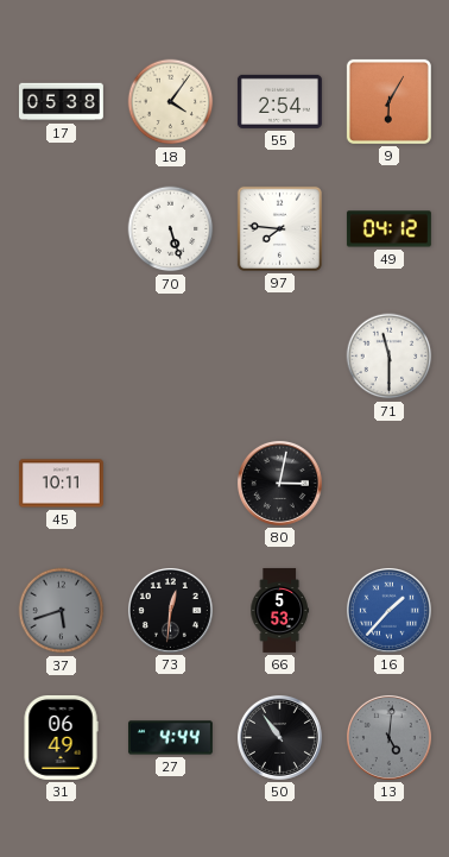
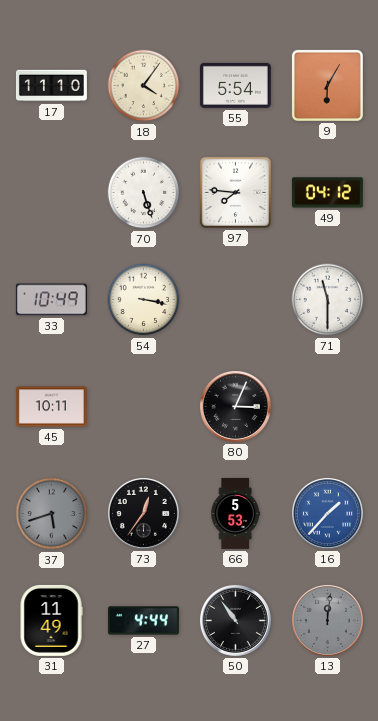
17: 05:38 -> 11:10 (51, 86)
55: 2:54 -> 5:54 (235, 85)
33: none -> 10:49 (51, 300)
54: none -> 3:17 (144, 300)
80: 3:02 -> 3:04 (235, 406)
73: 12:31 -> 12:36 (143, 513)
31: 06:49 -> 11:49 (51, 620)
13: 5:01 -> 12:01 (327, 620)
